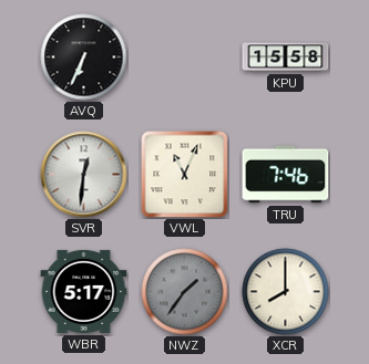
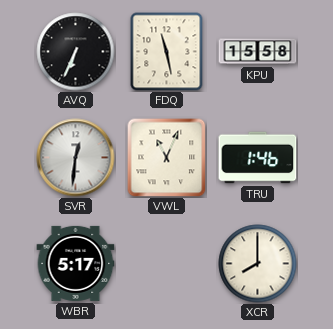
FDQ: none -> 11:28 (167, 52)
TRU: 7:46 -> 1:46 (258, 158)
NWZ: 1:36 -> none (185, 292)
